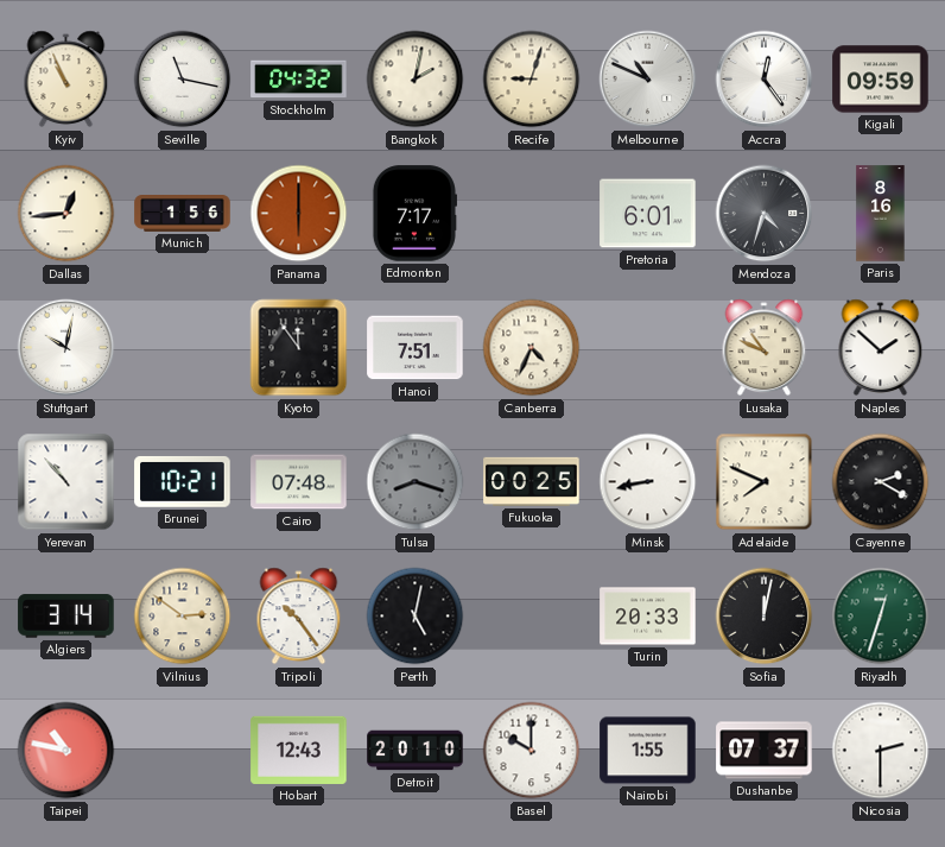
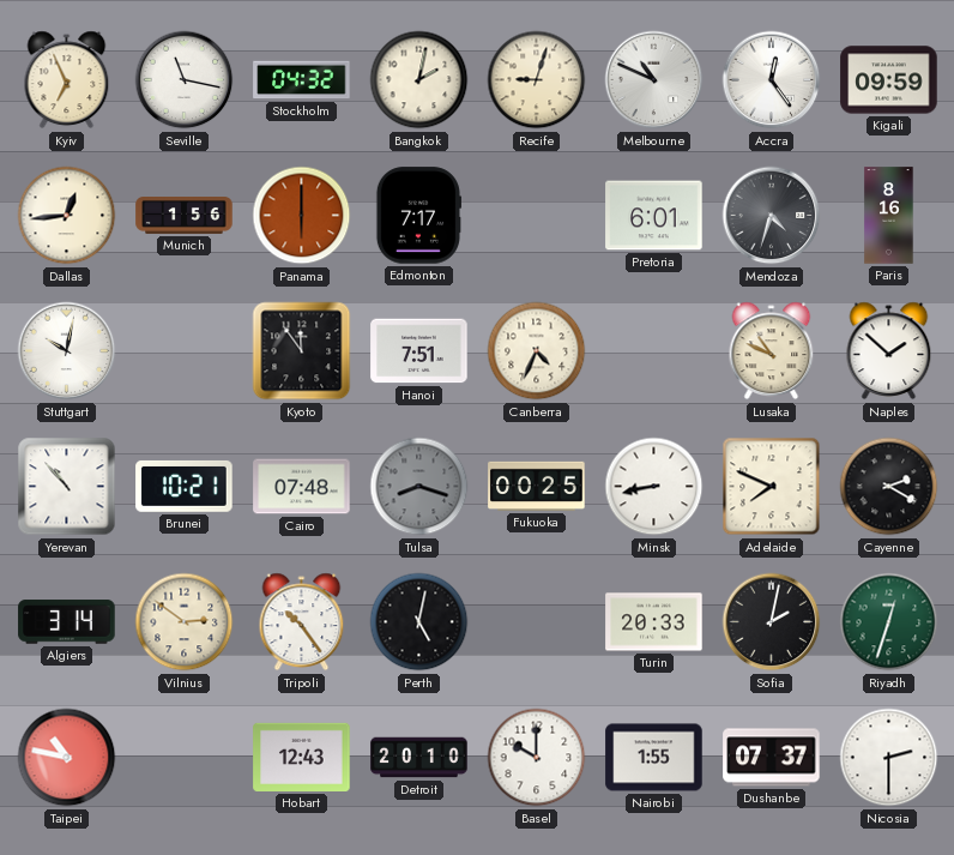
Kyiv: 10:56 -> 6:56 (67, 80)
Sofia: 12:02 -> 2:02 (772, 622)
